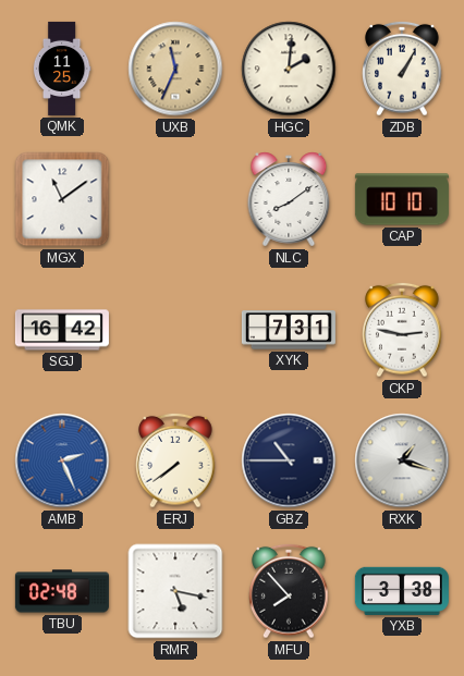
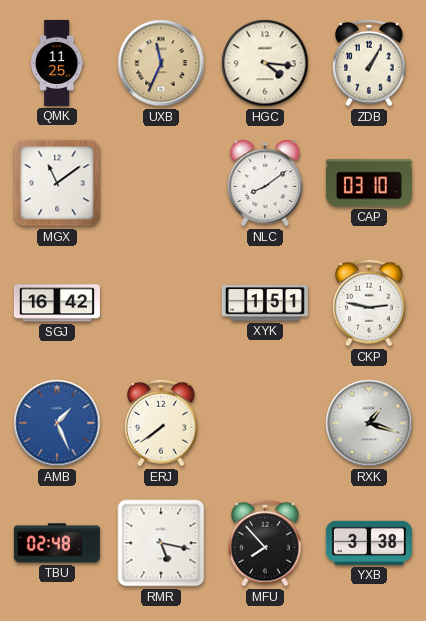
HGC: 2:01 -> 4:16 (265, 63)
CAP: 10:10 -> 03:10 (369, 183)
XYK: 7:31 -> 1:51 (265, 303)
AMB: 2:26 -> 1:26 (57, 423)
GBZ: 10:45 -> none (289, 460)
